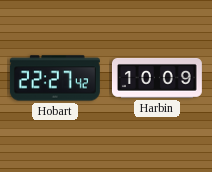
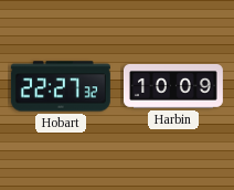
Hobart: 22:27:42 -> 22:27:32 (61, 86)
